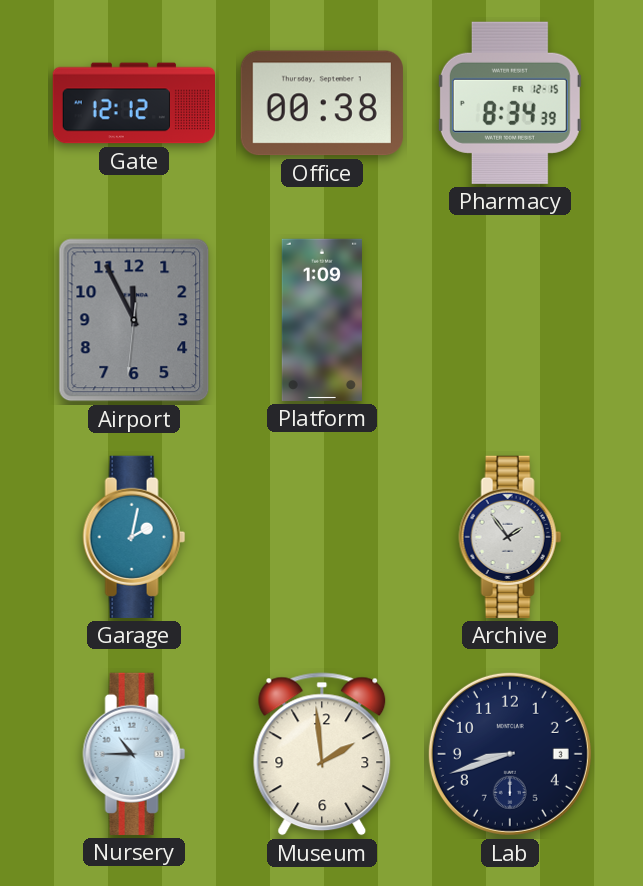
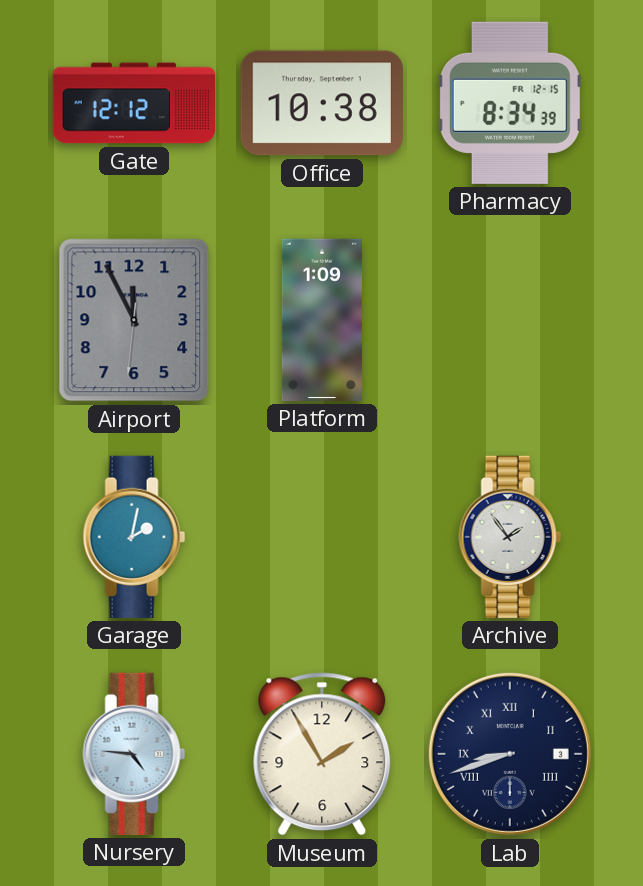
Office: 00:38 -> 10:38 (322, 103)
Nursery: 10:45 -> 4:46 (134, 754)
Museum: 1:59 -> 1:55 (322, 754)
Lab numerals: Arabic -> Roman (510, 754)
